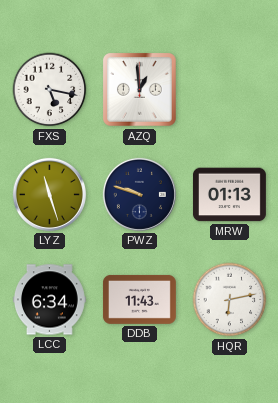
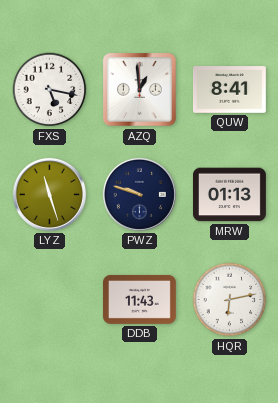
QUW: none -> 8:41 (229, 90)
LCC: 6:34 -> none (49, 300)
